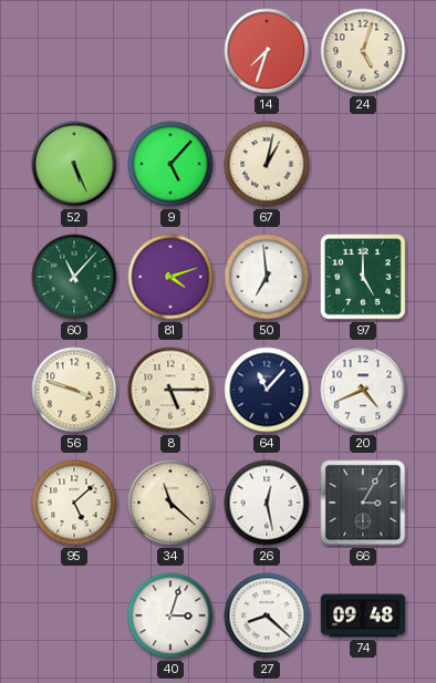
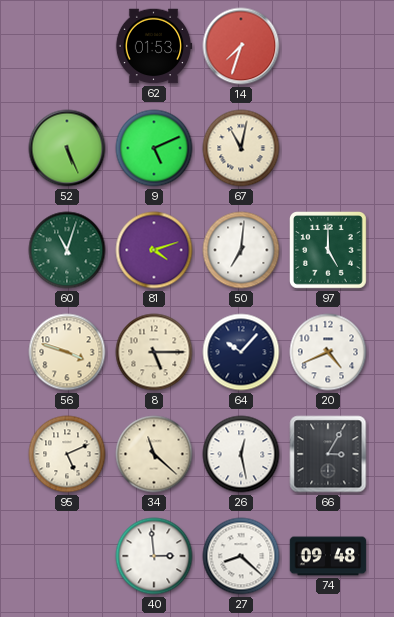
62: none -> 01:53 (154, 46)
24: 5:03 -> none (363, 51)
9: 5:07 -> 5:11 (154, 148)
67: 1:02 -> 11:02 (241, 148)
60: 11:07 -> 11:03 (67, 250)
50: 6:59 -> 7:01 (241, 250)
64: 11:07 -> 10:07 (241, 352)
95: 5:08 -> 5:11 (67, 454)
40: 3:03 -> 2:59 (154, 556)
